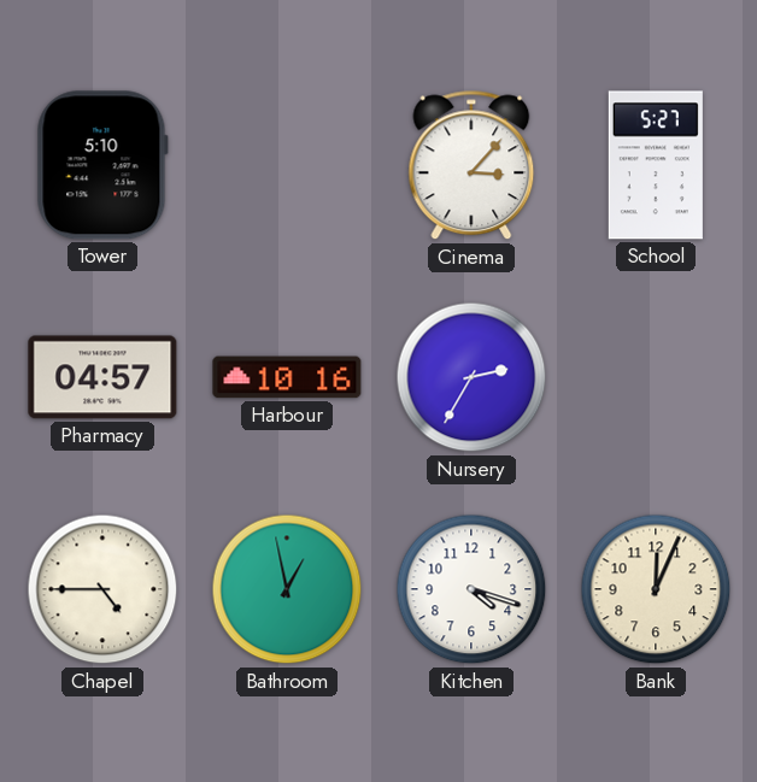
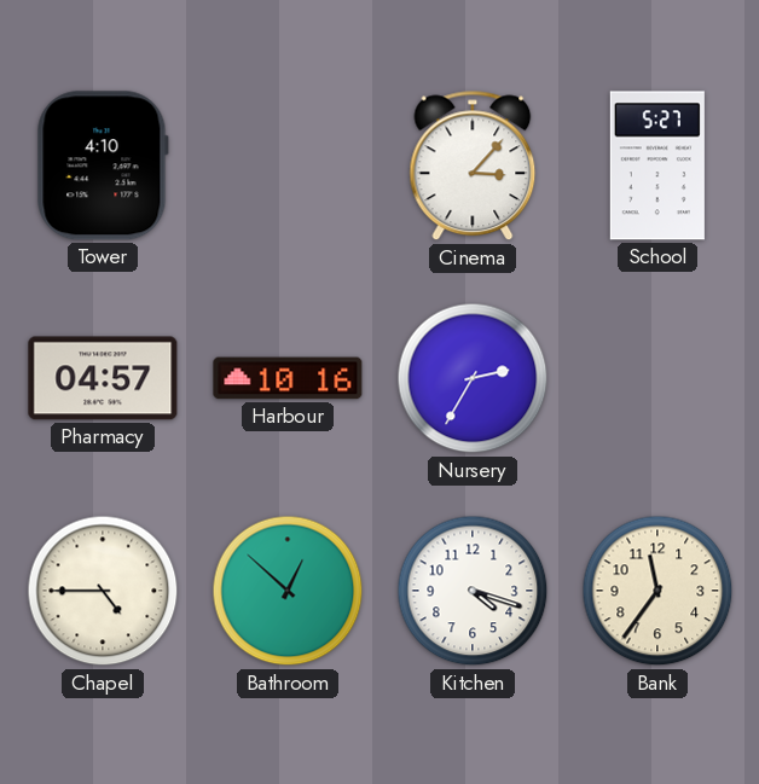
Tower: 5:10 -> 4:10 (103, 165)
Bathroom: 12:58 -> 12:52 (288, 591)
Bank: 12:04 -> 11:36 (657, 591)
